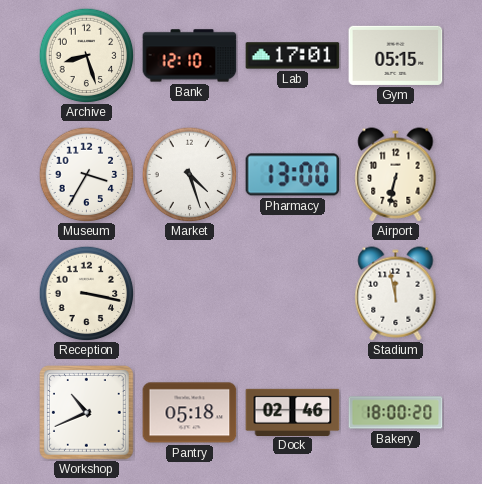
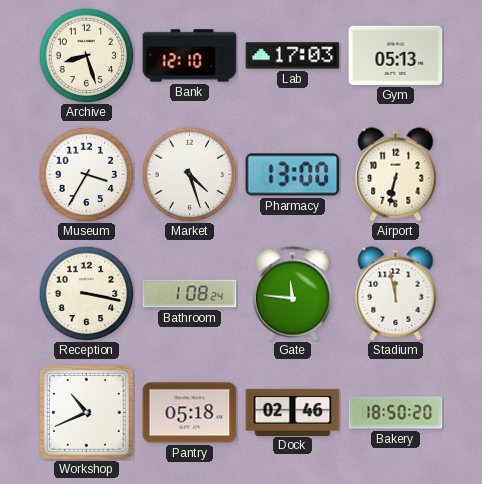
Lab: 17:01 -> 17:03 (293, 56)
Gym: 05:15 -> 05:13 (396, 55)
Bathroom: none -> 1:08 (190, 294)
Gate: none -> 11:46 (292, 294)
Bakery: 18:00 -> 18:50 (396, 413)
